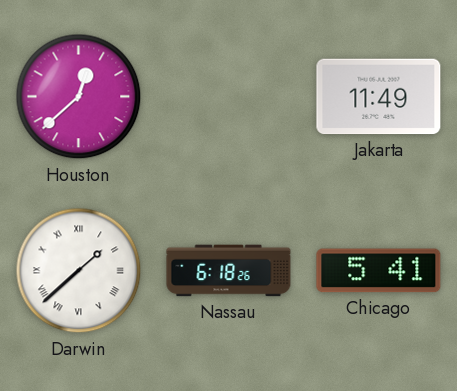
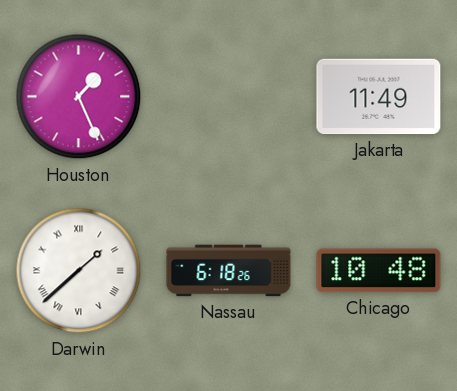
Houston: 12:38 -> 1:26 (79, 97)
Chicago: 5:41 -> 10:48 (379, 271)
